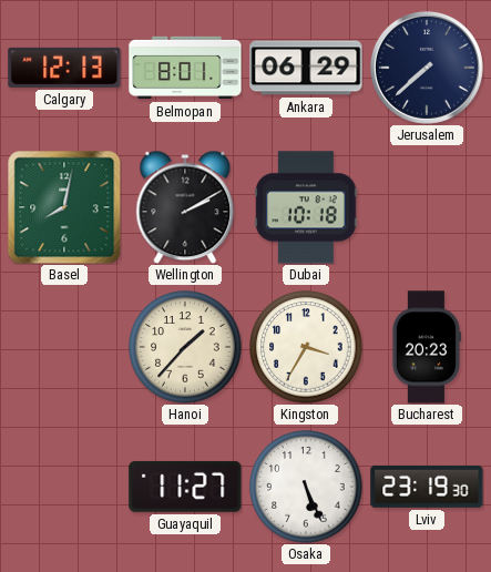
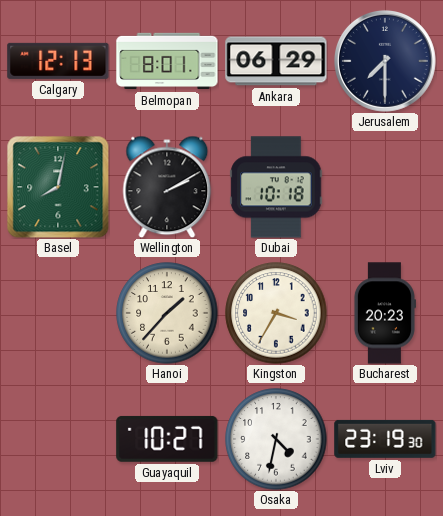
Jerusalem: 7:38 -> 7:30 (385, 61)
Guayaquil: 11:27 -> 10:27 (167, 439)
Osaka: 5:26 -> 4:32 (276, 439)
